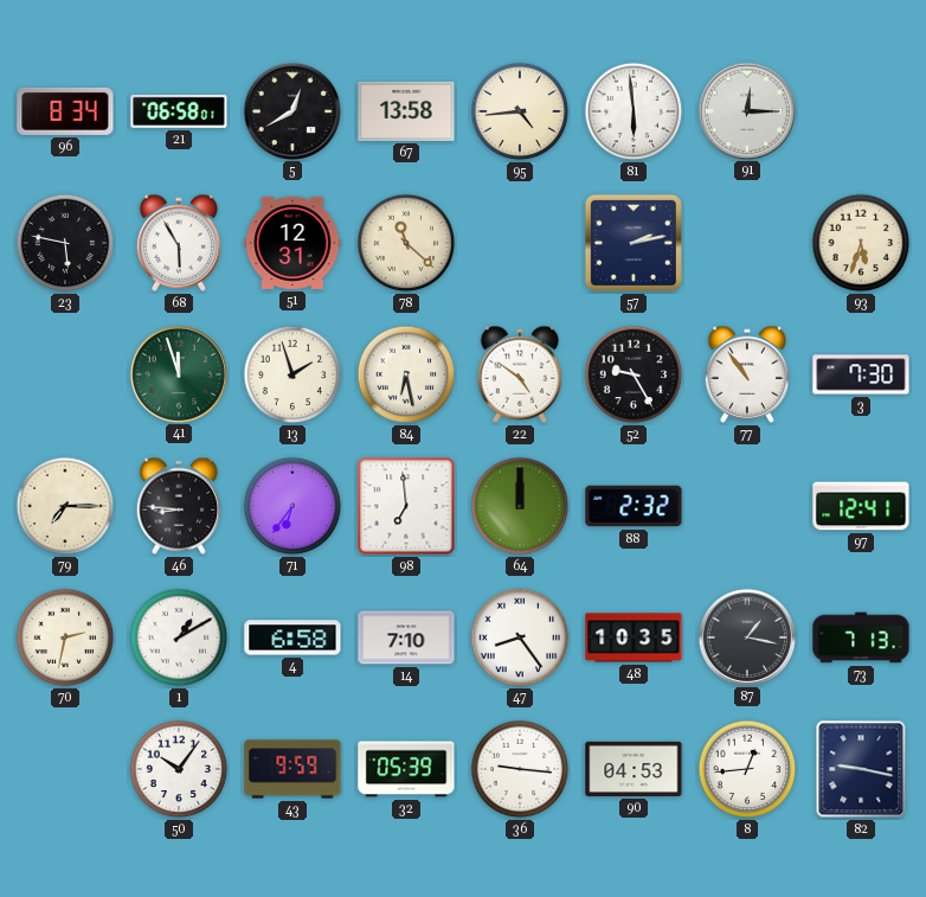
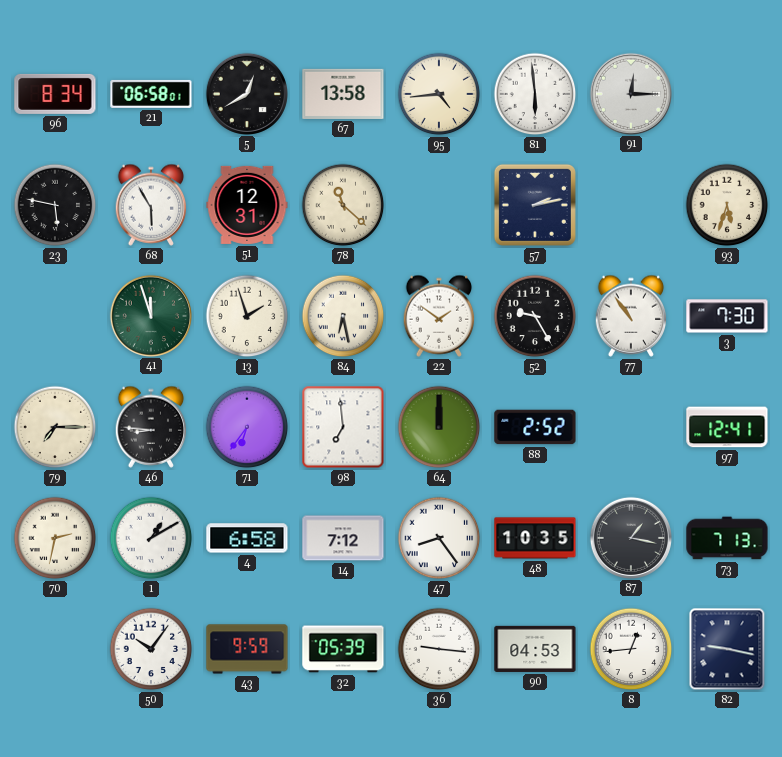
22: 4:51 -> 1:51 (439, 316)
88: 2:32 -> 2:52 (535, 427)
14: 7:10 -> 7:12 (343, 538)
